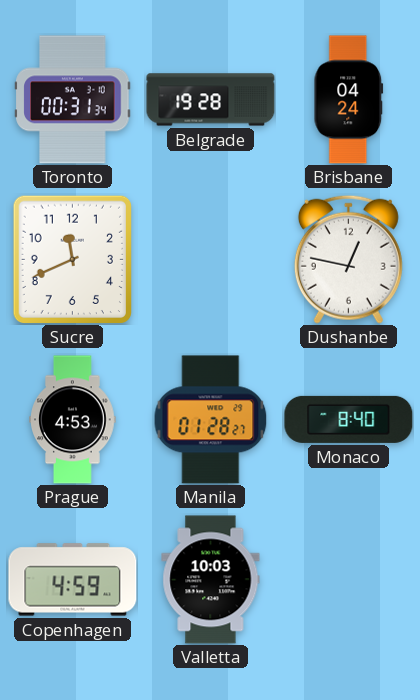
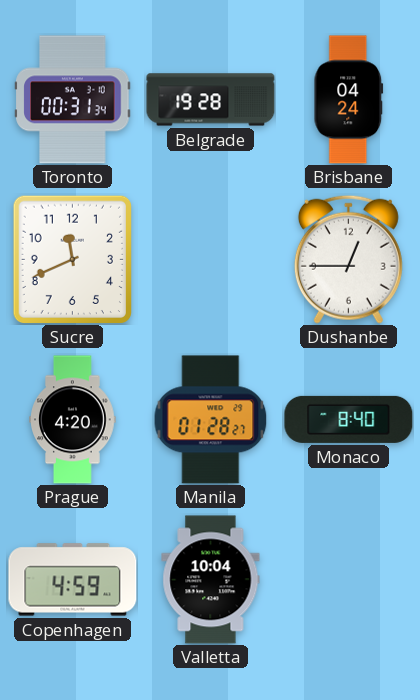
Dushanbe: 12:47 -> 12:45 (348, 259)
Prague: 4:53 -> 4:20 (73, 420)
Valletta: 10:03 -> 10:04 (211, 580)
